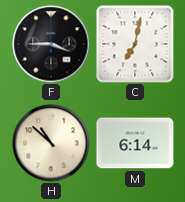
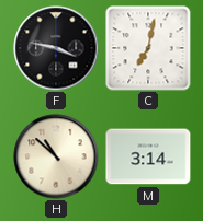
F: 3:45 -> 3:47 (56, 48)
M: 6:14 -> 3:14 (148, 156)
